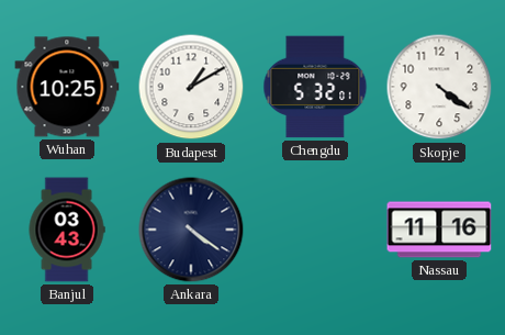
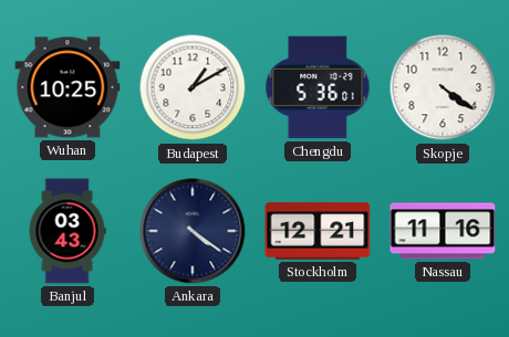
Chengdu: 5:32 -> 5:36 (318, 87)
Stockholm: none -> 12:21 (318, 231)
